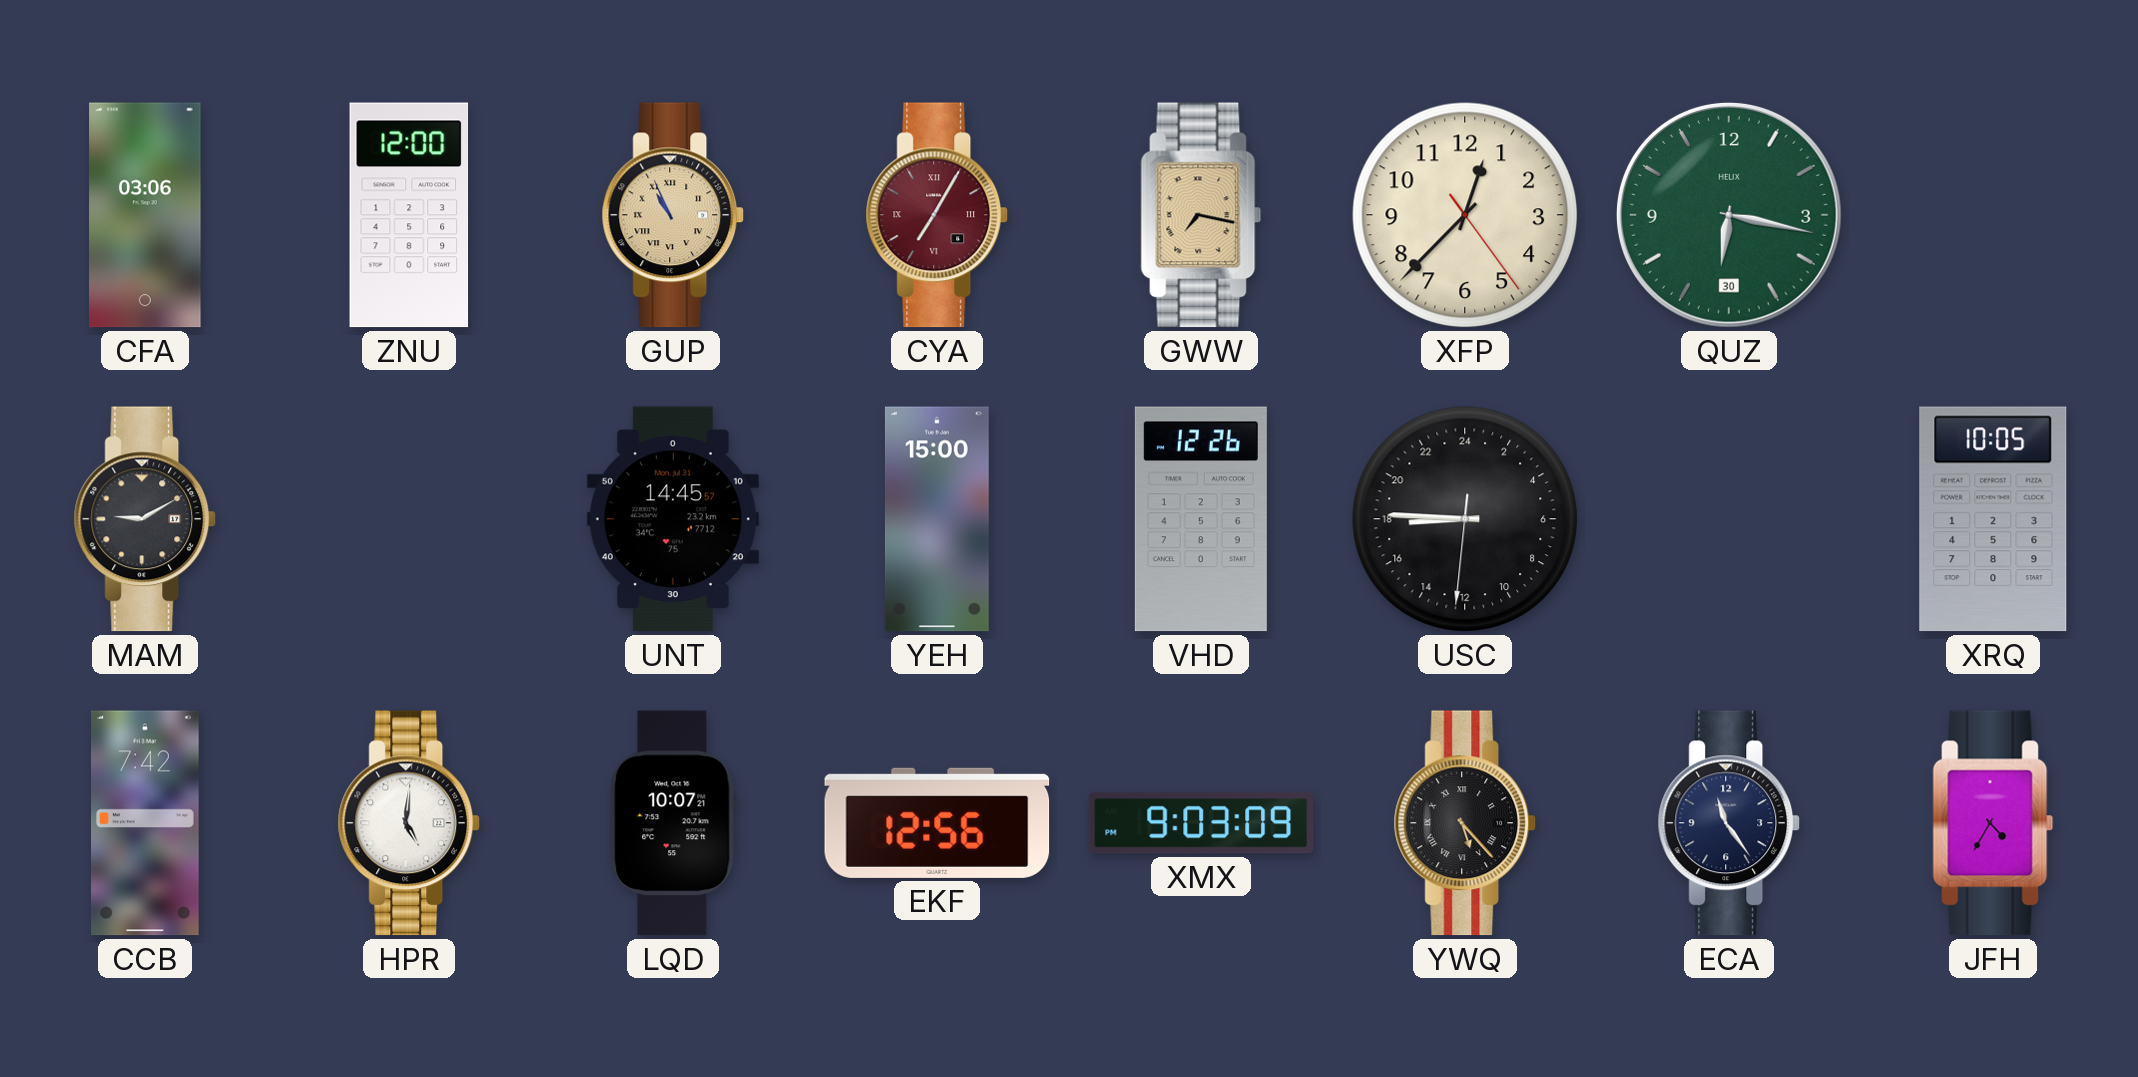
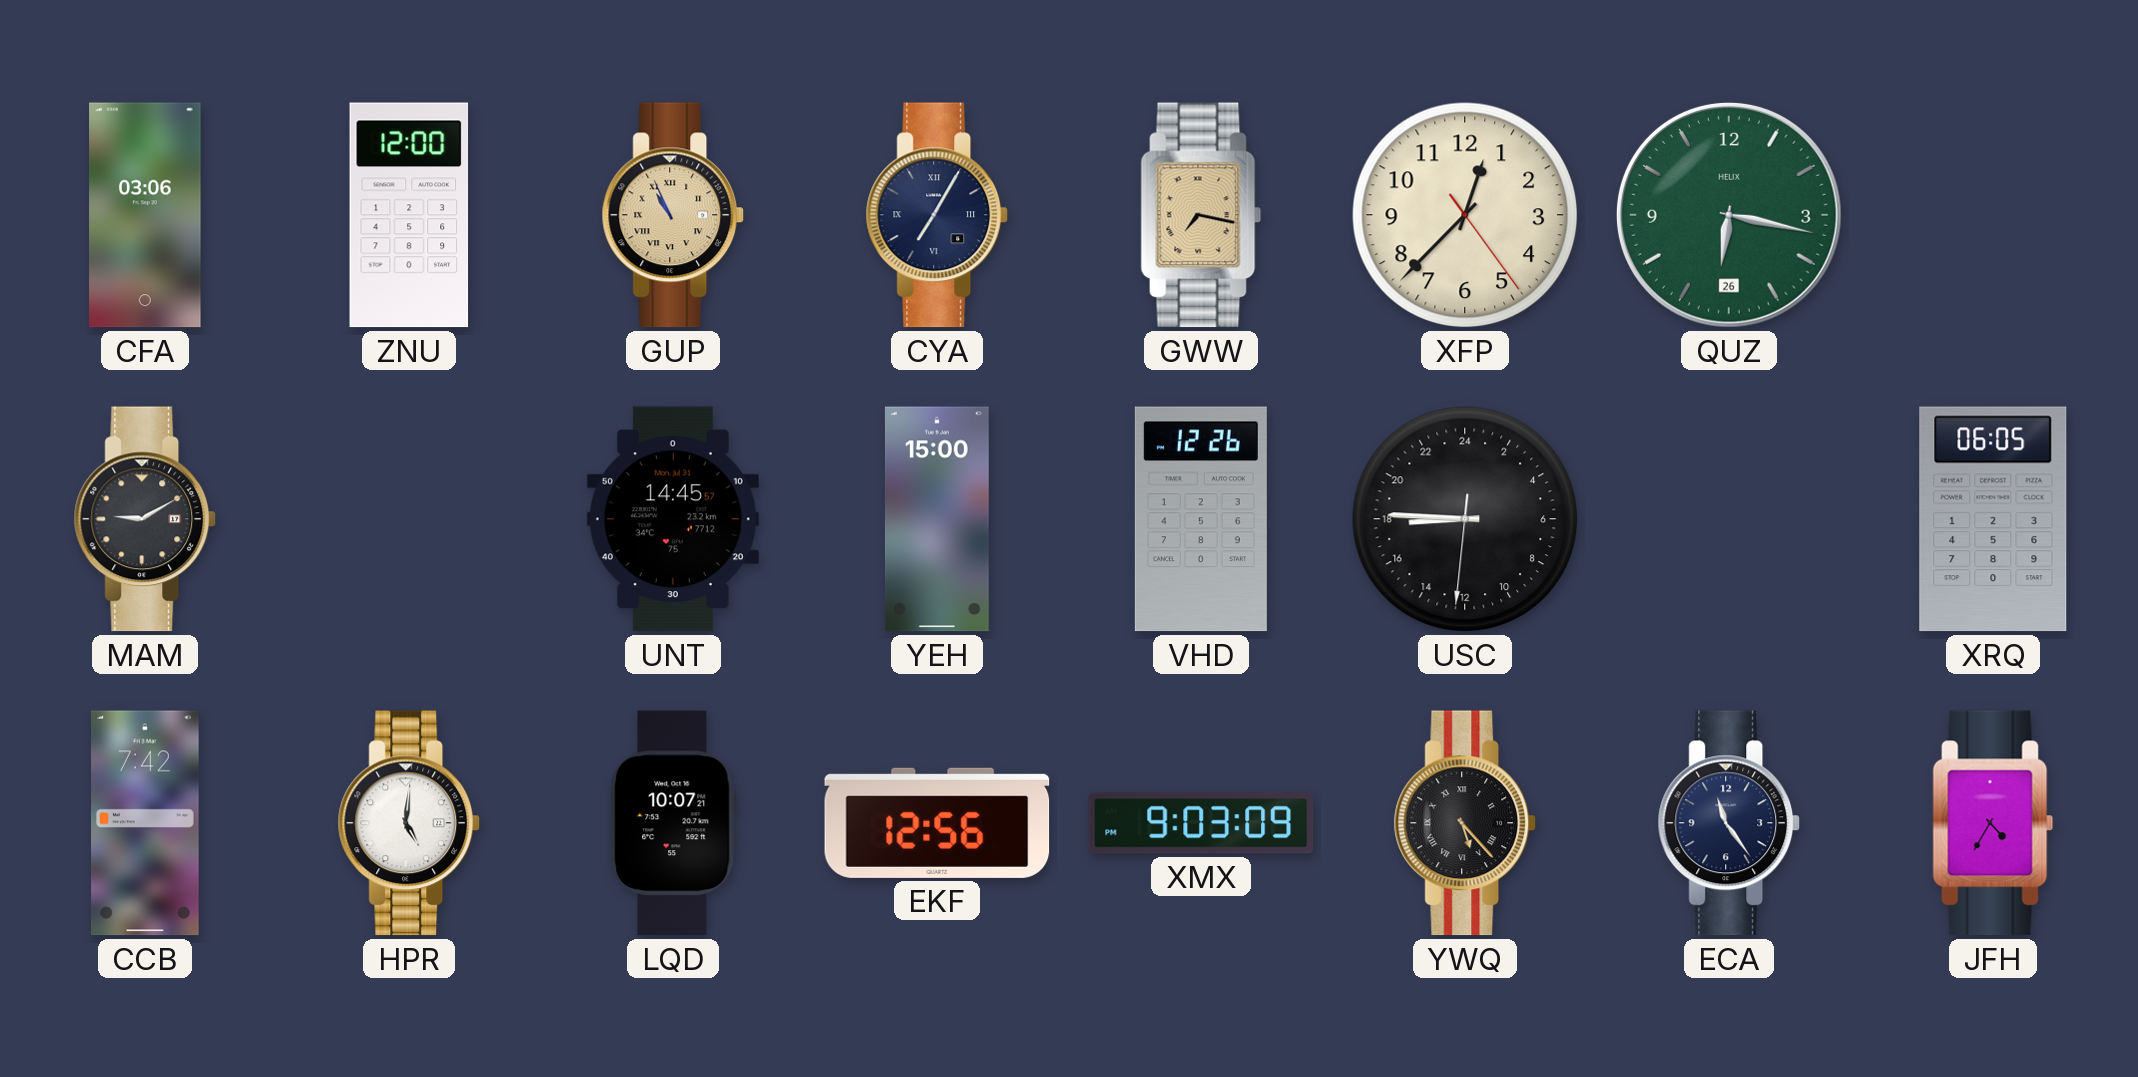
CYA dial: burgundy -> navy (937, 215)
QUZ date: 30 -> 26 (1729, 215)
XRQ: 10:05 -> 06:05 (1993, 519)
